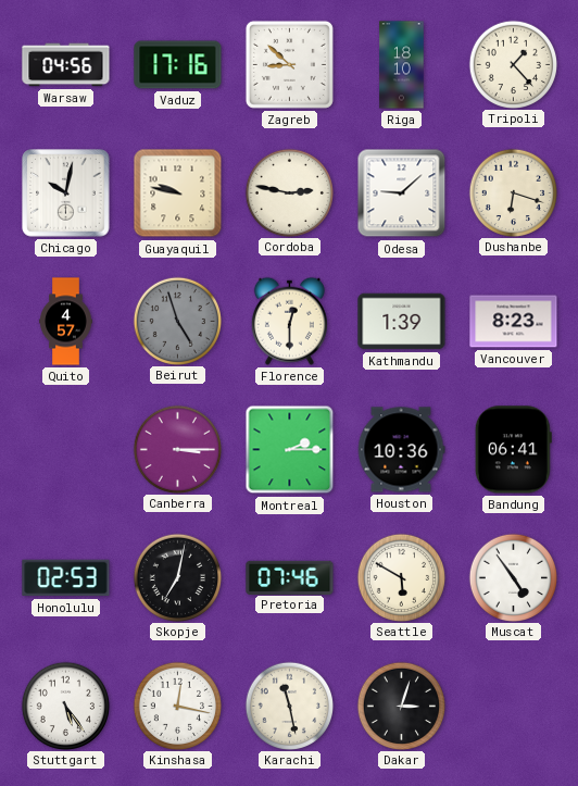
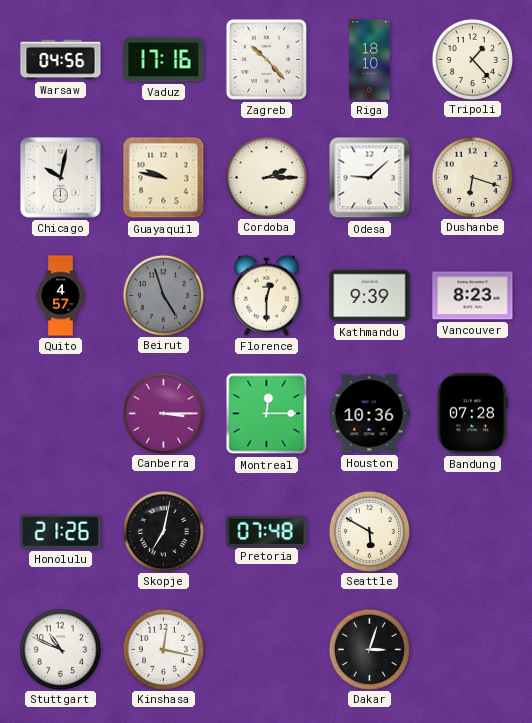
Zagreb: 8:52 -> 10:23 (266, 59)
Cordoba: 2:47 -> 2:15 (266, 177)
Kathmandu: 1:39 -> 9:39 (370, 296)
Montreal: 2:15 -> 12:15 (267, 414)
Bandung: 06:41 -> 07:28 (472, 414)
Honolulu: 02:53 -> 21:26 (61, 532)
Pretoria: 07:46 -> 07:48 (267, 531)
Muscat: 4:54 -> none (513, 577)
Stuttgart: 5:24 -> 10:49 (60, 649)
Karachi: 11:28 -> none (289, 706)
